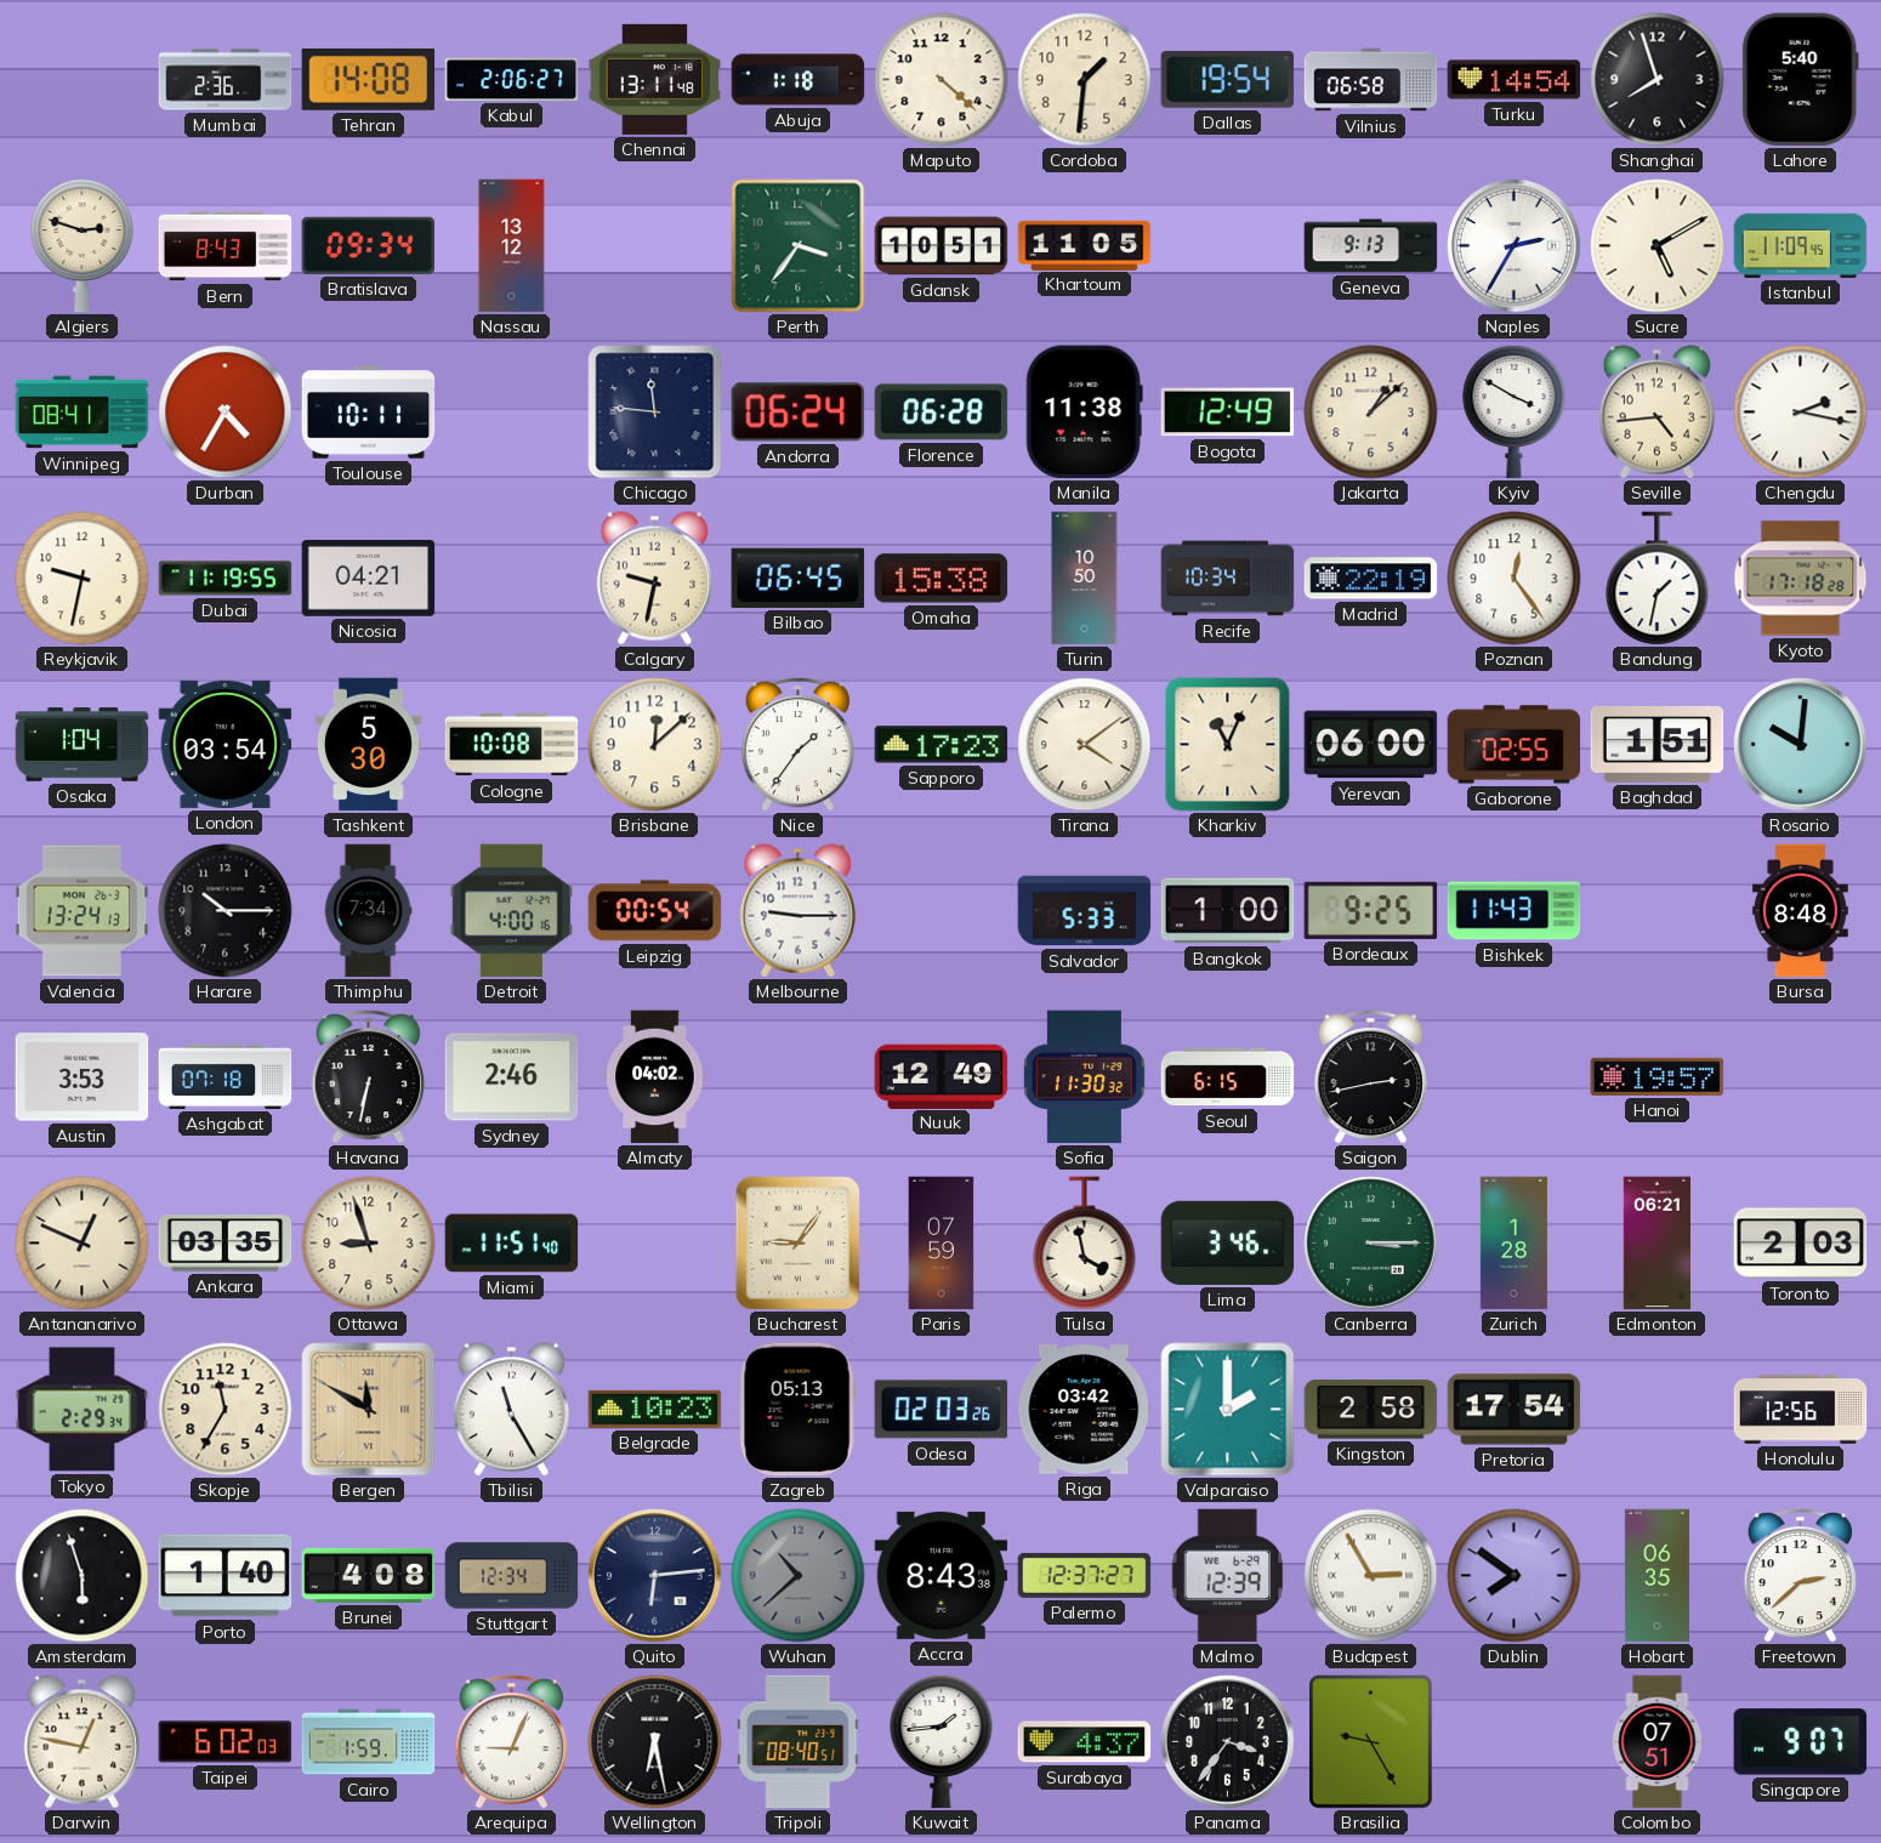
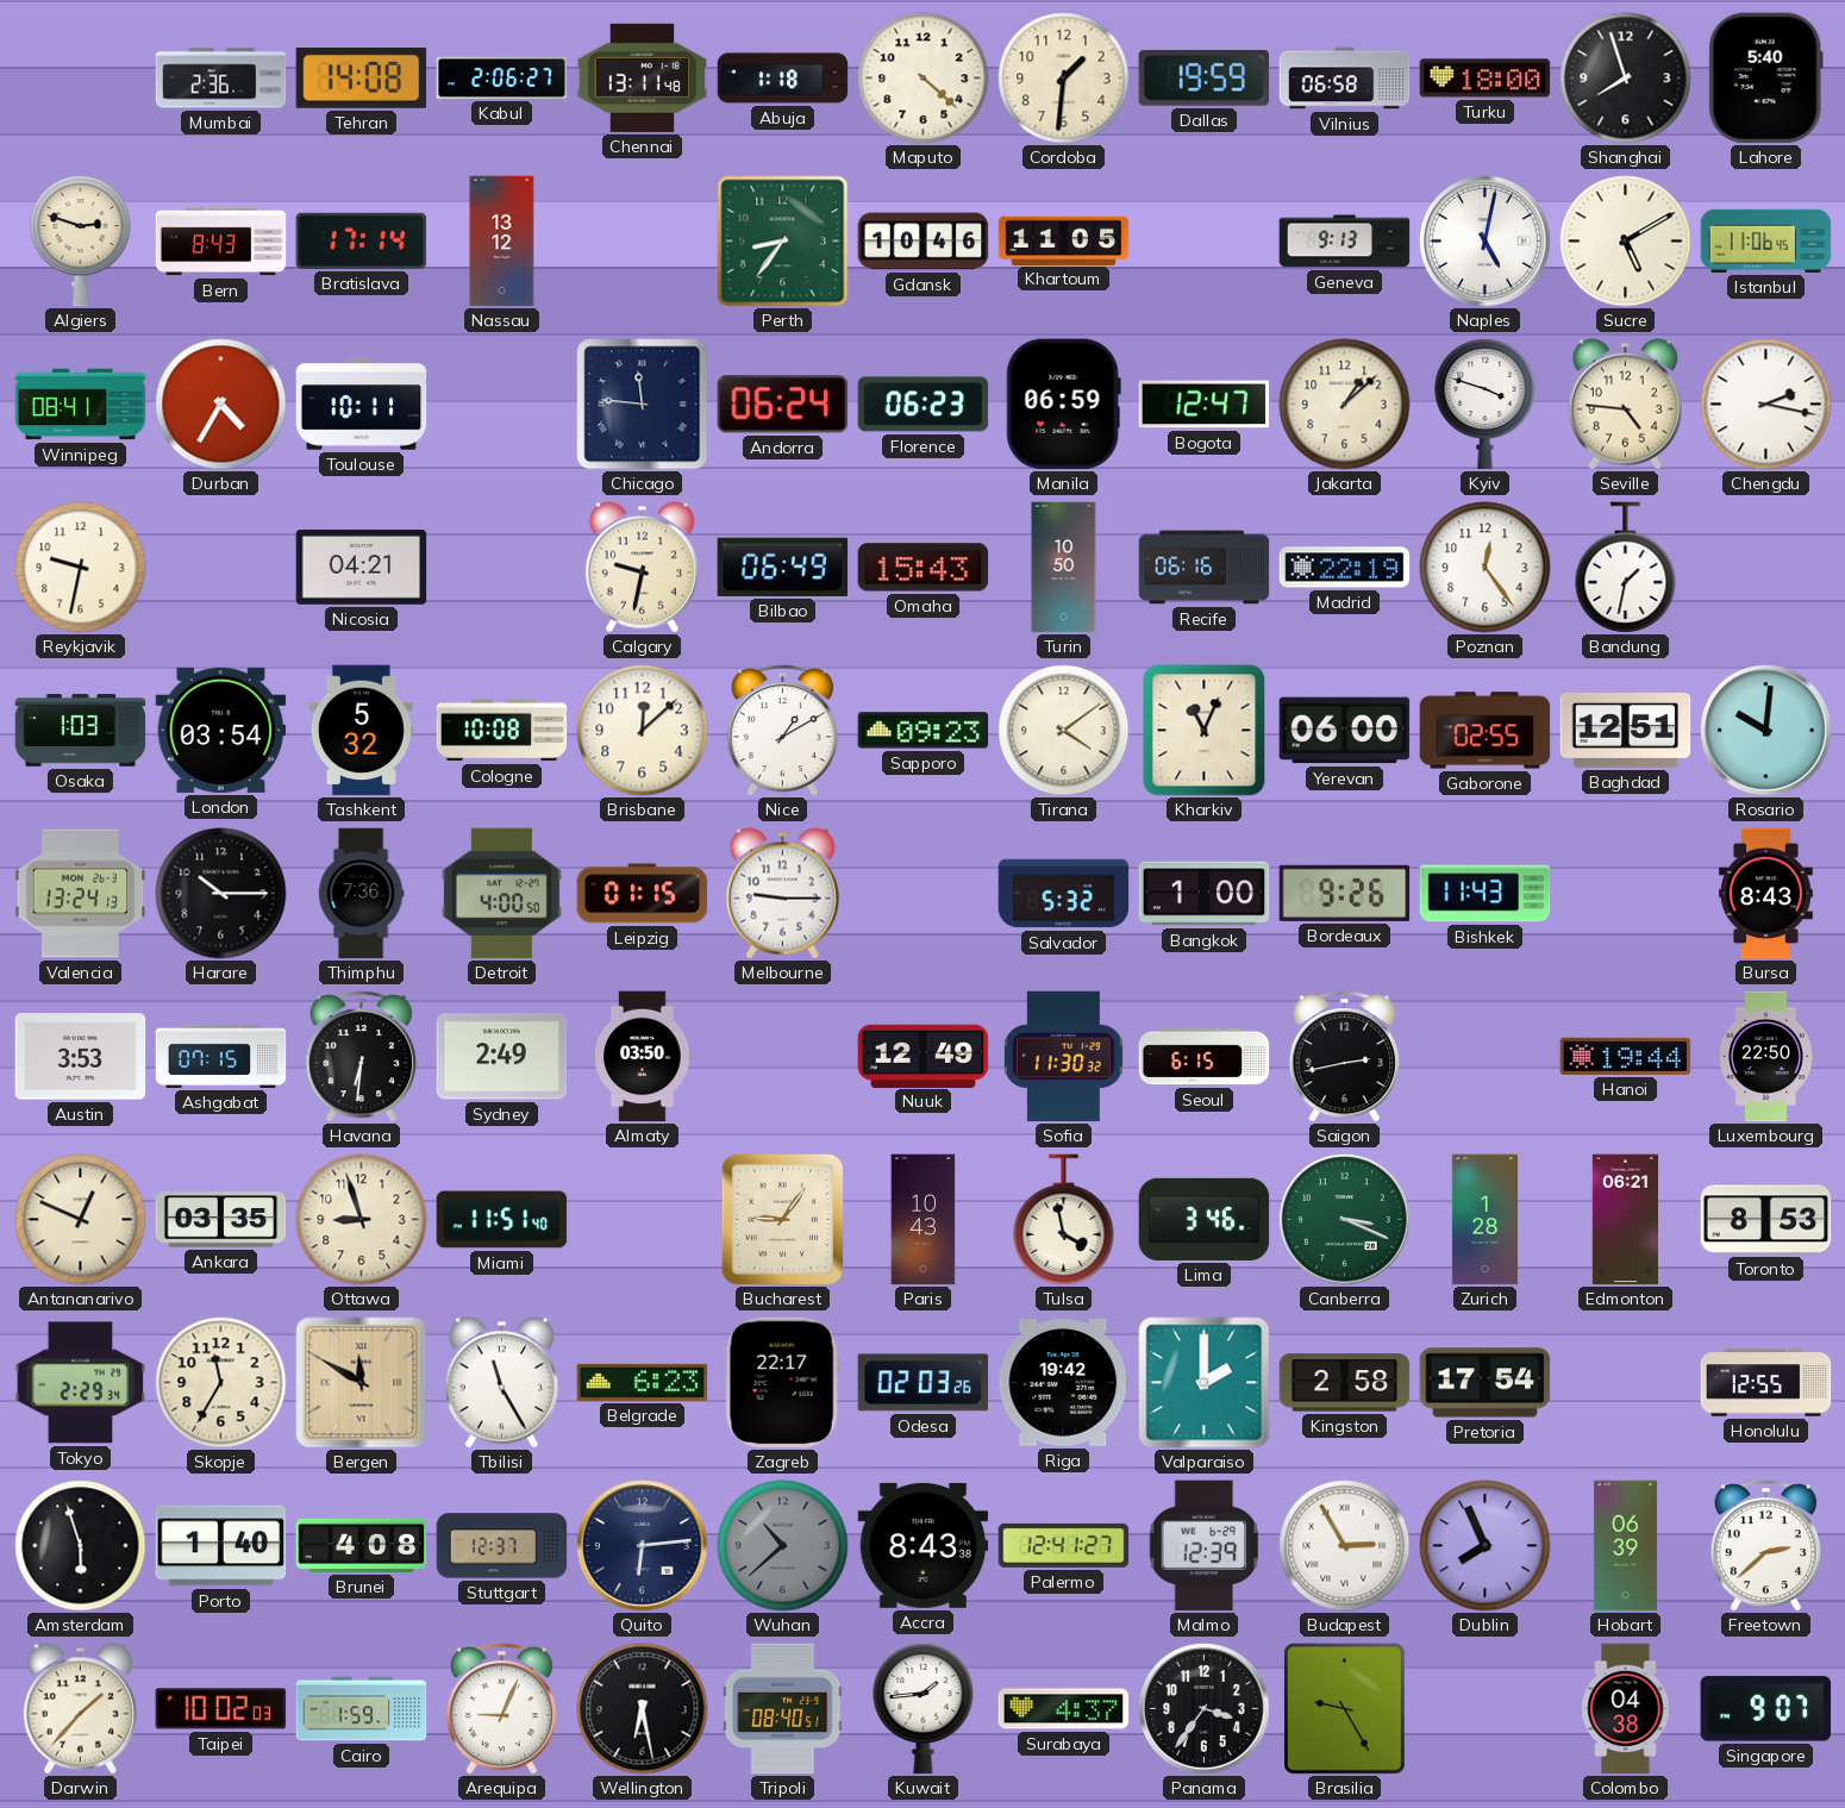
Dallas: 19:54 -> 19:59 (1205, 77)
Turku: 14:54 -> 18:00 (1486, 79)
Bratislava: 09:34 -> 17:14 (362, 240)
Perth: 3:36 -> 8:36 (783, 242)
Gdansk: 10:51 -> 10:46 (924, 242)
Naples: 2:35 -> 5:02 (1486, 242)
Istanbul: 11:09 -> 11:06 (1766, 240)
Florence: 06:28 -> 06:23 (924, 405)
Manila: 11:38 -> 06:59 (1063, 405)
Bogota: 12:49 -> 12:47 (1205, 405)
Kyiv: 3:50 -> 3:48 (1486, 403)
Seville: 4:44 -> 4:46 (1625, 405)
Dubai: 11:19 -> none (226, 579)
Bilbao: 06:45 -> 06:49 (783, 567)
Omaha: 15:38 -> 15:43 (924, 568)
Recife: 10:34 -> 06:16 (1205, 568)
Kyoto: 17:18 -> none (1801, 579)
Osaka: 1:04 -> 1:03 (81, 731)
Tashkent: 5:30 -> 5:32 (361, 731)
Nice: 1:36 -> 1:10 (782, 731)
Sapporo: 17:23 -> 09:23 (924, 731)
Baghdad: 1:51 -> 12:51 (1626, 730)
Thimphu: 7:34 -> 7:36 (361, 894)
Detroit: 4:00:16 -> 4:00:50 (501, 894)
Leipzig: 00:54 -> 01:15 (643, 894)
Salvador: 5:33 -> 5:32 (1064, 894)
Bordeaux: 9:25 -> 9:26 (1345, 893)
Bursa: 8:48 -> 8:43 (1765, 894)
Ashgabat: 07:18 -> 07:15 (221, 1056)
Havana: 6:32 -> 6:31 (361, 1057)
Sydney: 2:46 -> 2:49 (502, 1057)
Almaty: 04:02 -> 03:50 (643, 1057)
Hanoi: 19:57 -> 19:44 (1626, 1056)
Luxembourg: none -> 22:50 (1766, 1057)
Paris: 07:59 -> 10:43 (924, 1220)
Canberra: 3:15 -> 3:19 (1345, 1220)
Toronto: 2:03 -> 8:53 (1766, 1220)
Belgrade: 10:23 -> 6:23 (643, 1382)
Zagreb: 05:13 -> 22:17 (782, 1383)
Riga: 03:42 -> 19:42 (1064, 1383)
Honolulu: 12:56 -> 12:55 (1766, 1383)
Stuttgart: 12:34 -> 12:37 (502, 1546)
Palermo: 12:37 -> 12:41 (1064, 1545)
Dublin: 7:51 -> 7:56 (1486, 1546)
Hobart: 06:35 -> 06:39 (1625, 1546)
Darwin: 12:47 -> 1:37 (80, 1709)
Taipei: 6:02 -> 10:02 (221, 1709)
Colombo: 07:51 -> 04:38 (1626, 1709)
